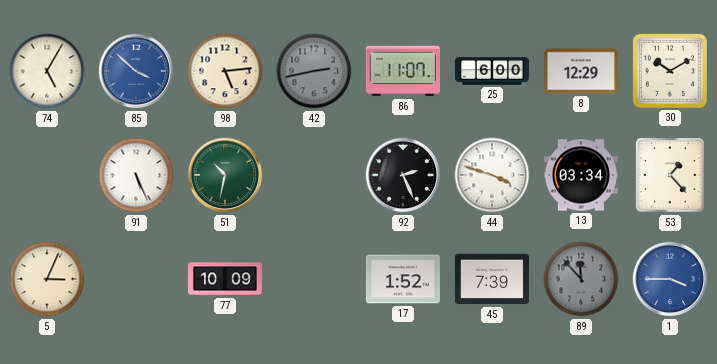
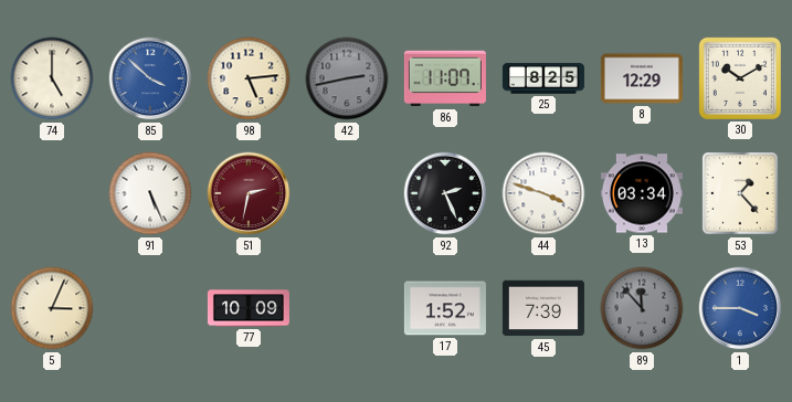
74: 5:05 -> 5:00 (52, 78)
25: 6:00 -> 8:25 (543, 78)
51: 10:32 -> 2:32 (249, 193)
51 dial: green -> burgundy (249, 193)
